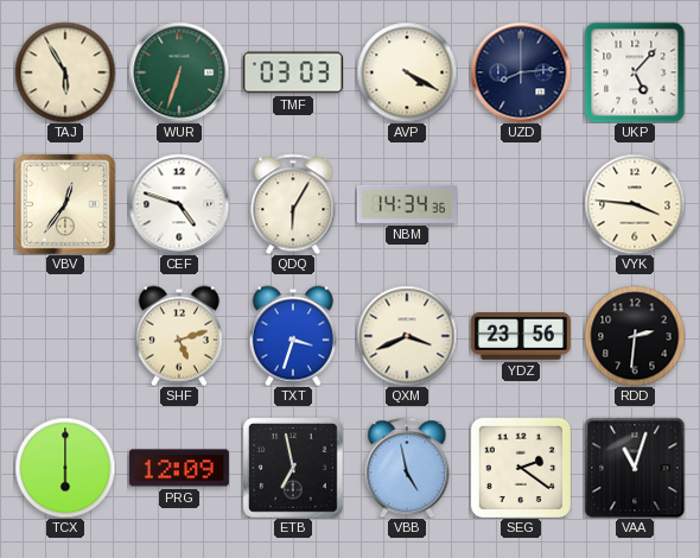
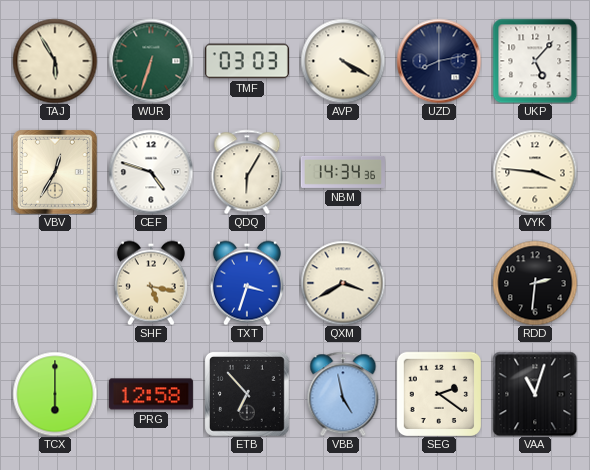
UZD: 8:14 -> 8:13 (439, 61)
VBV: 12:36 -> 12:35 (55, 172)
SHF: 5:12 -> 5:17 (151, 283)
QXM: 3:41 -> 3:40 (343, 283)
YDZ: 23:56 -> none (521, 337)
PRG: 12:09 -> 12:58 (151, 394)
ETB: 6:58 -> 6:53 (247, 394)
